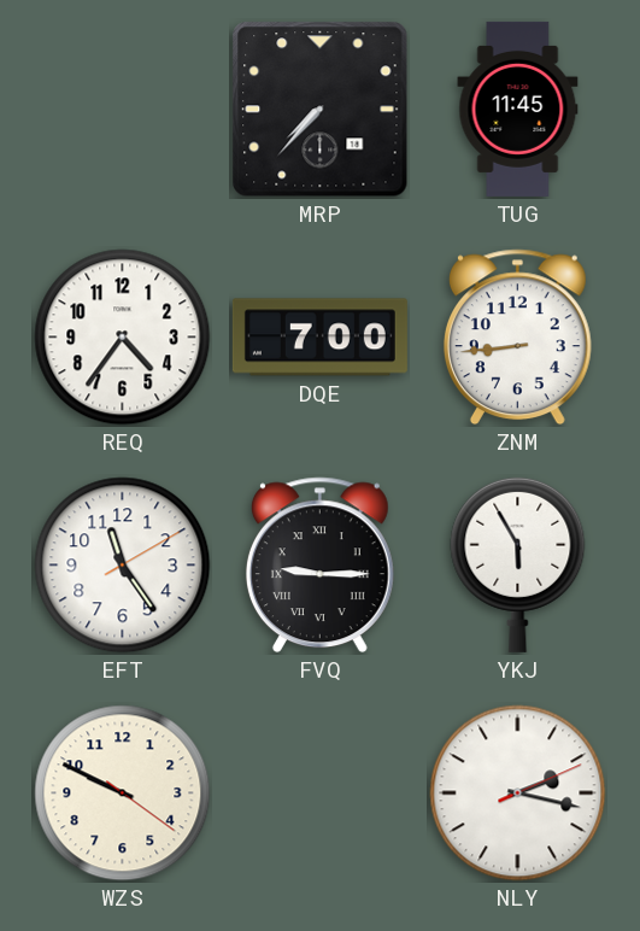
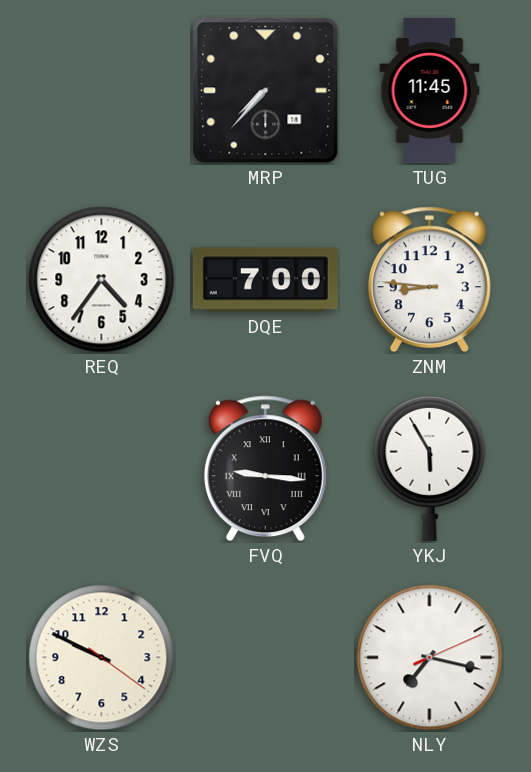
ZNM: 8:44 -> 8:46 (429, 280)
EFT: 11:24 -> none (123, 566)
FVQ: 9:15 -> 9:16 (265, 469)
NLY: 2:17 -> 7:17 (430, 658)
